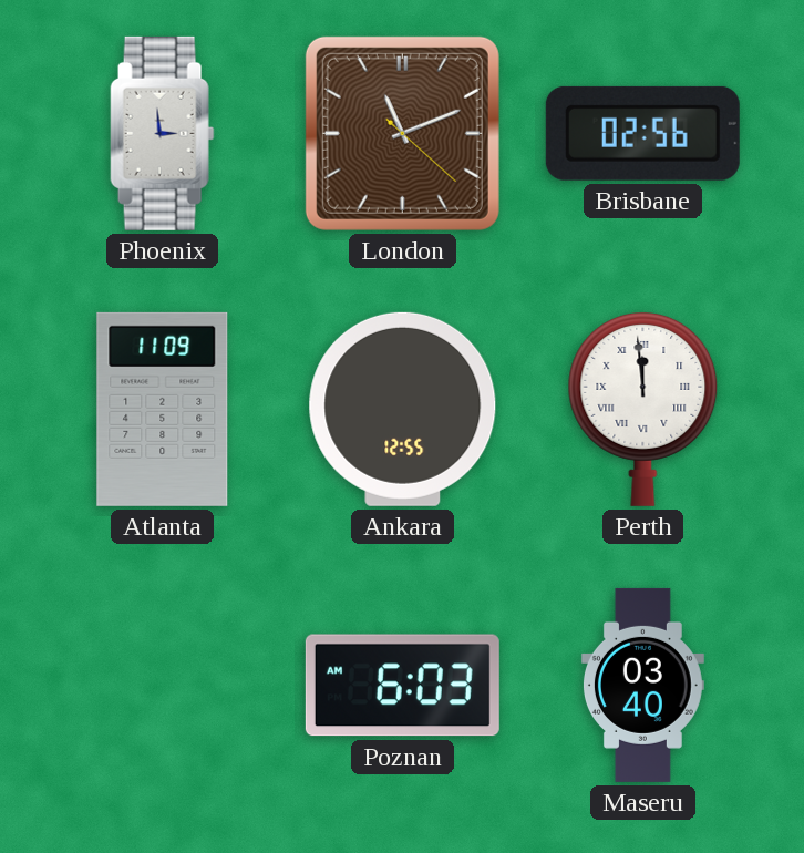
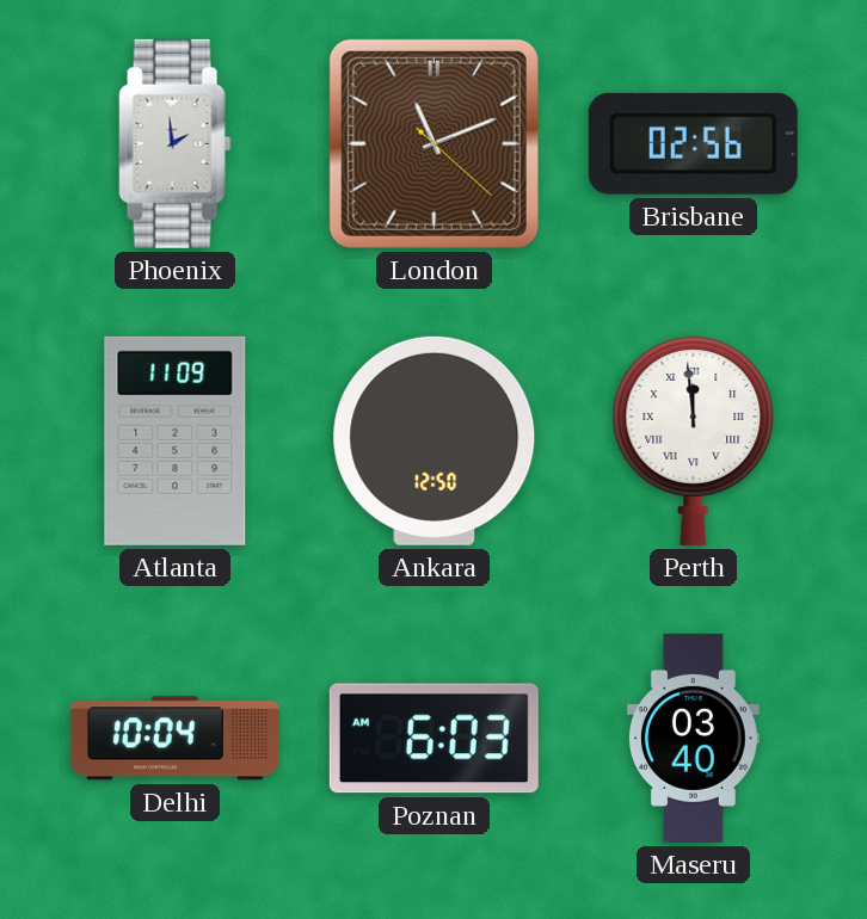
Phoenix: 2:59 -> 1:59 (176, 143)
Ankara: 12:55 -> 12:50 (435, 440)
Delhi: none -> 10:04 (174, 739)
